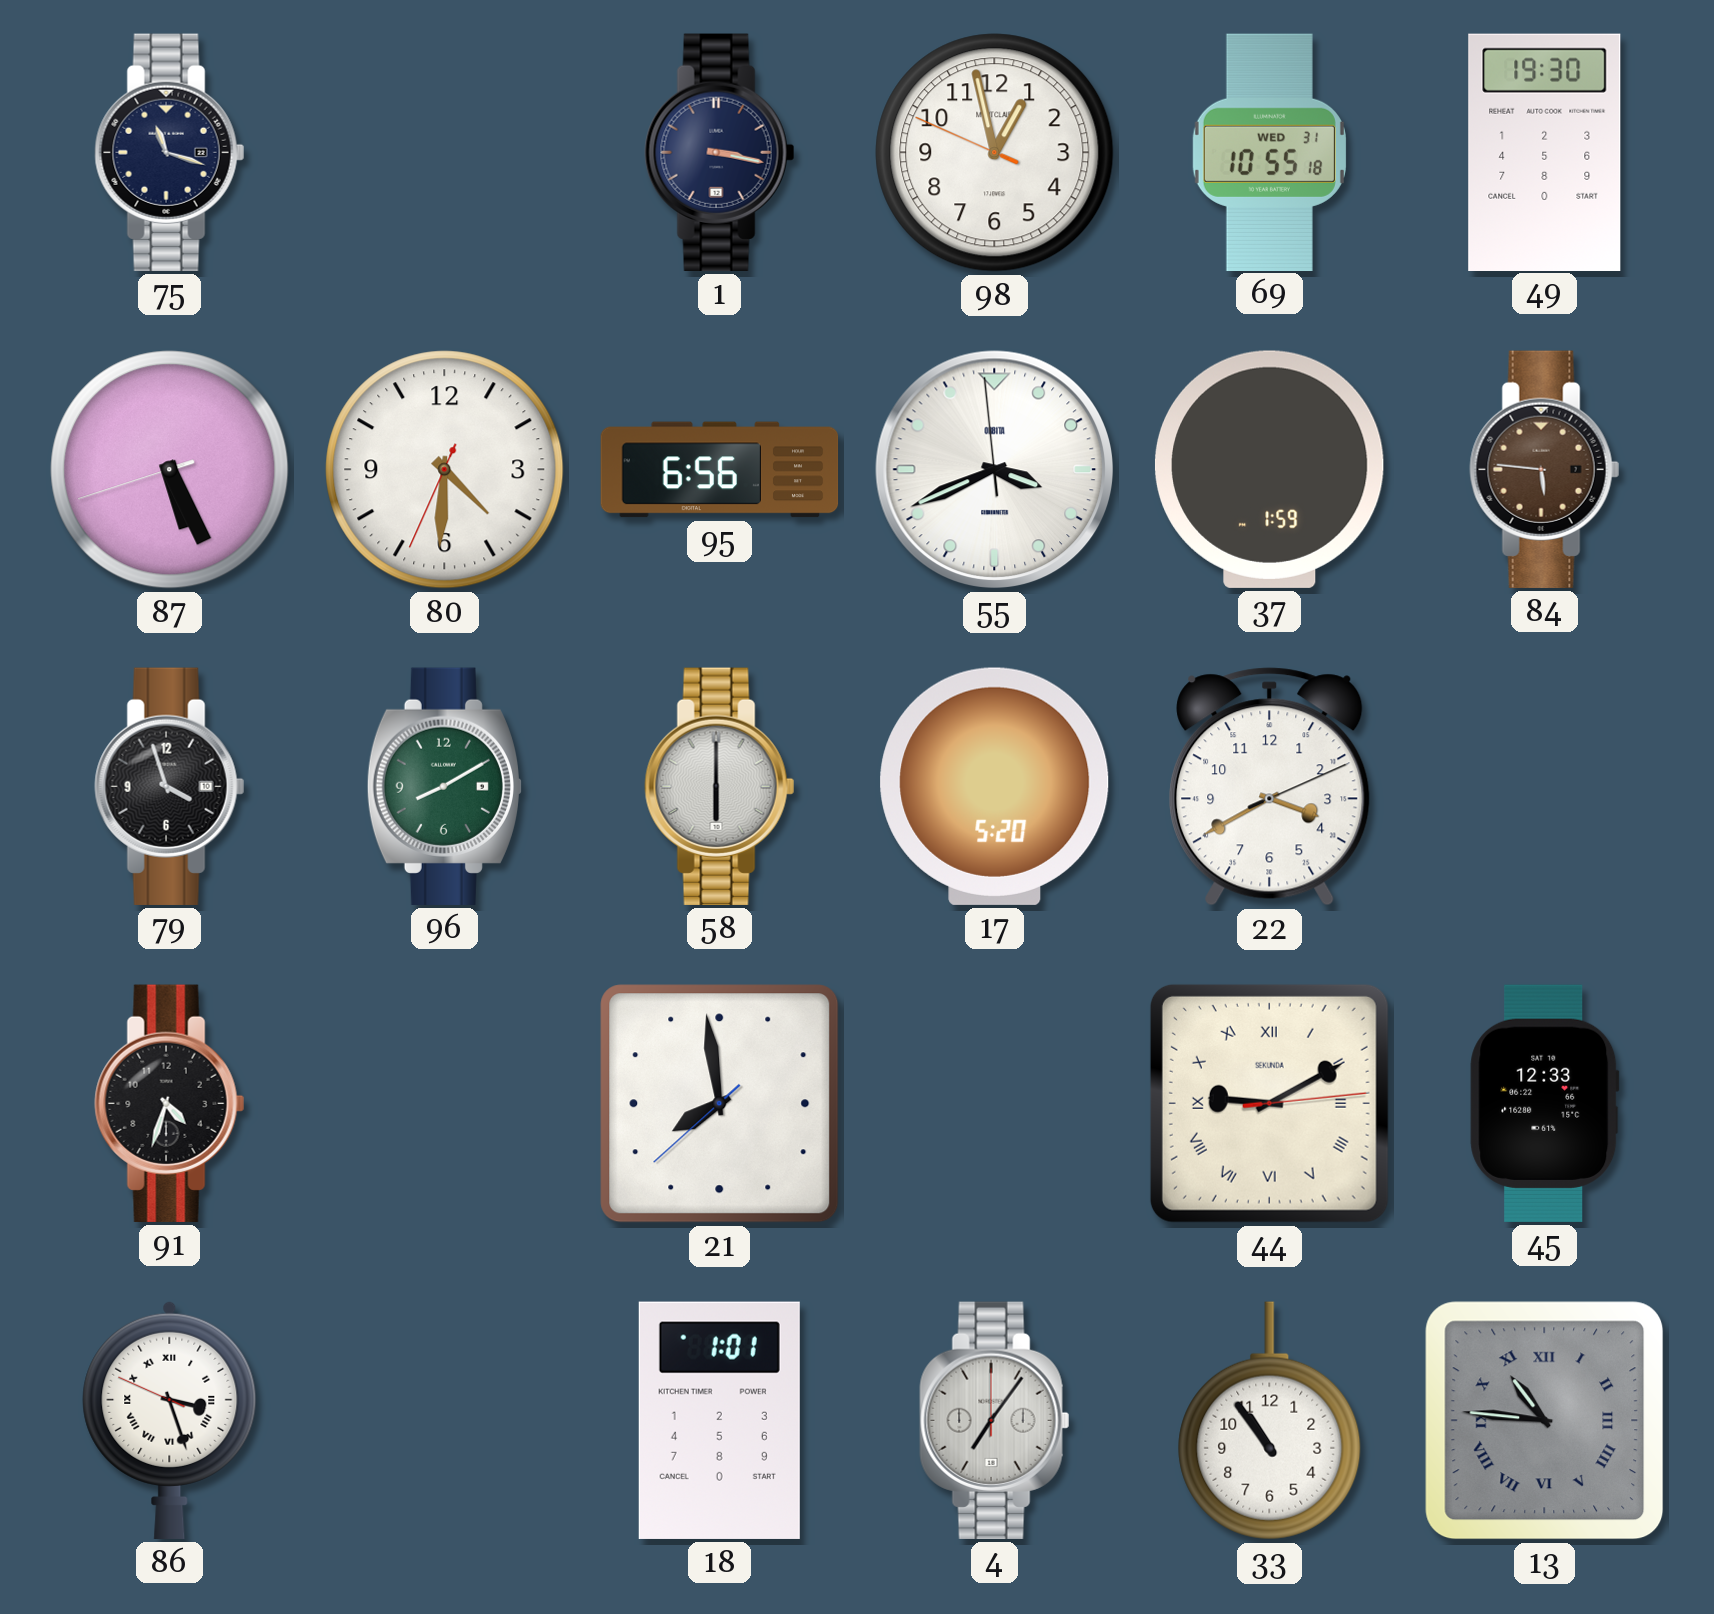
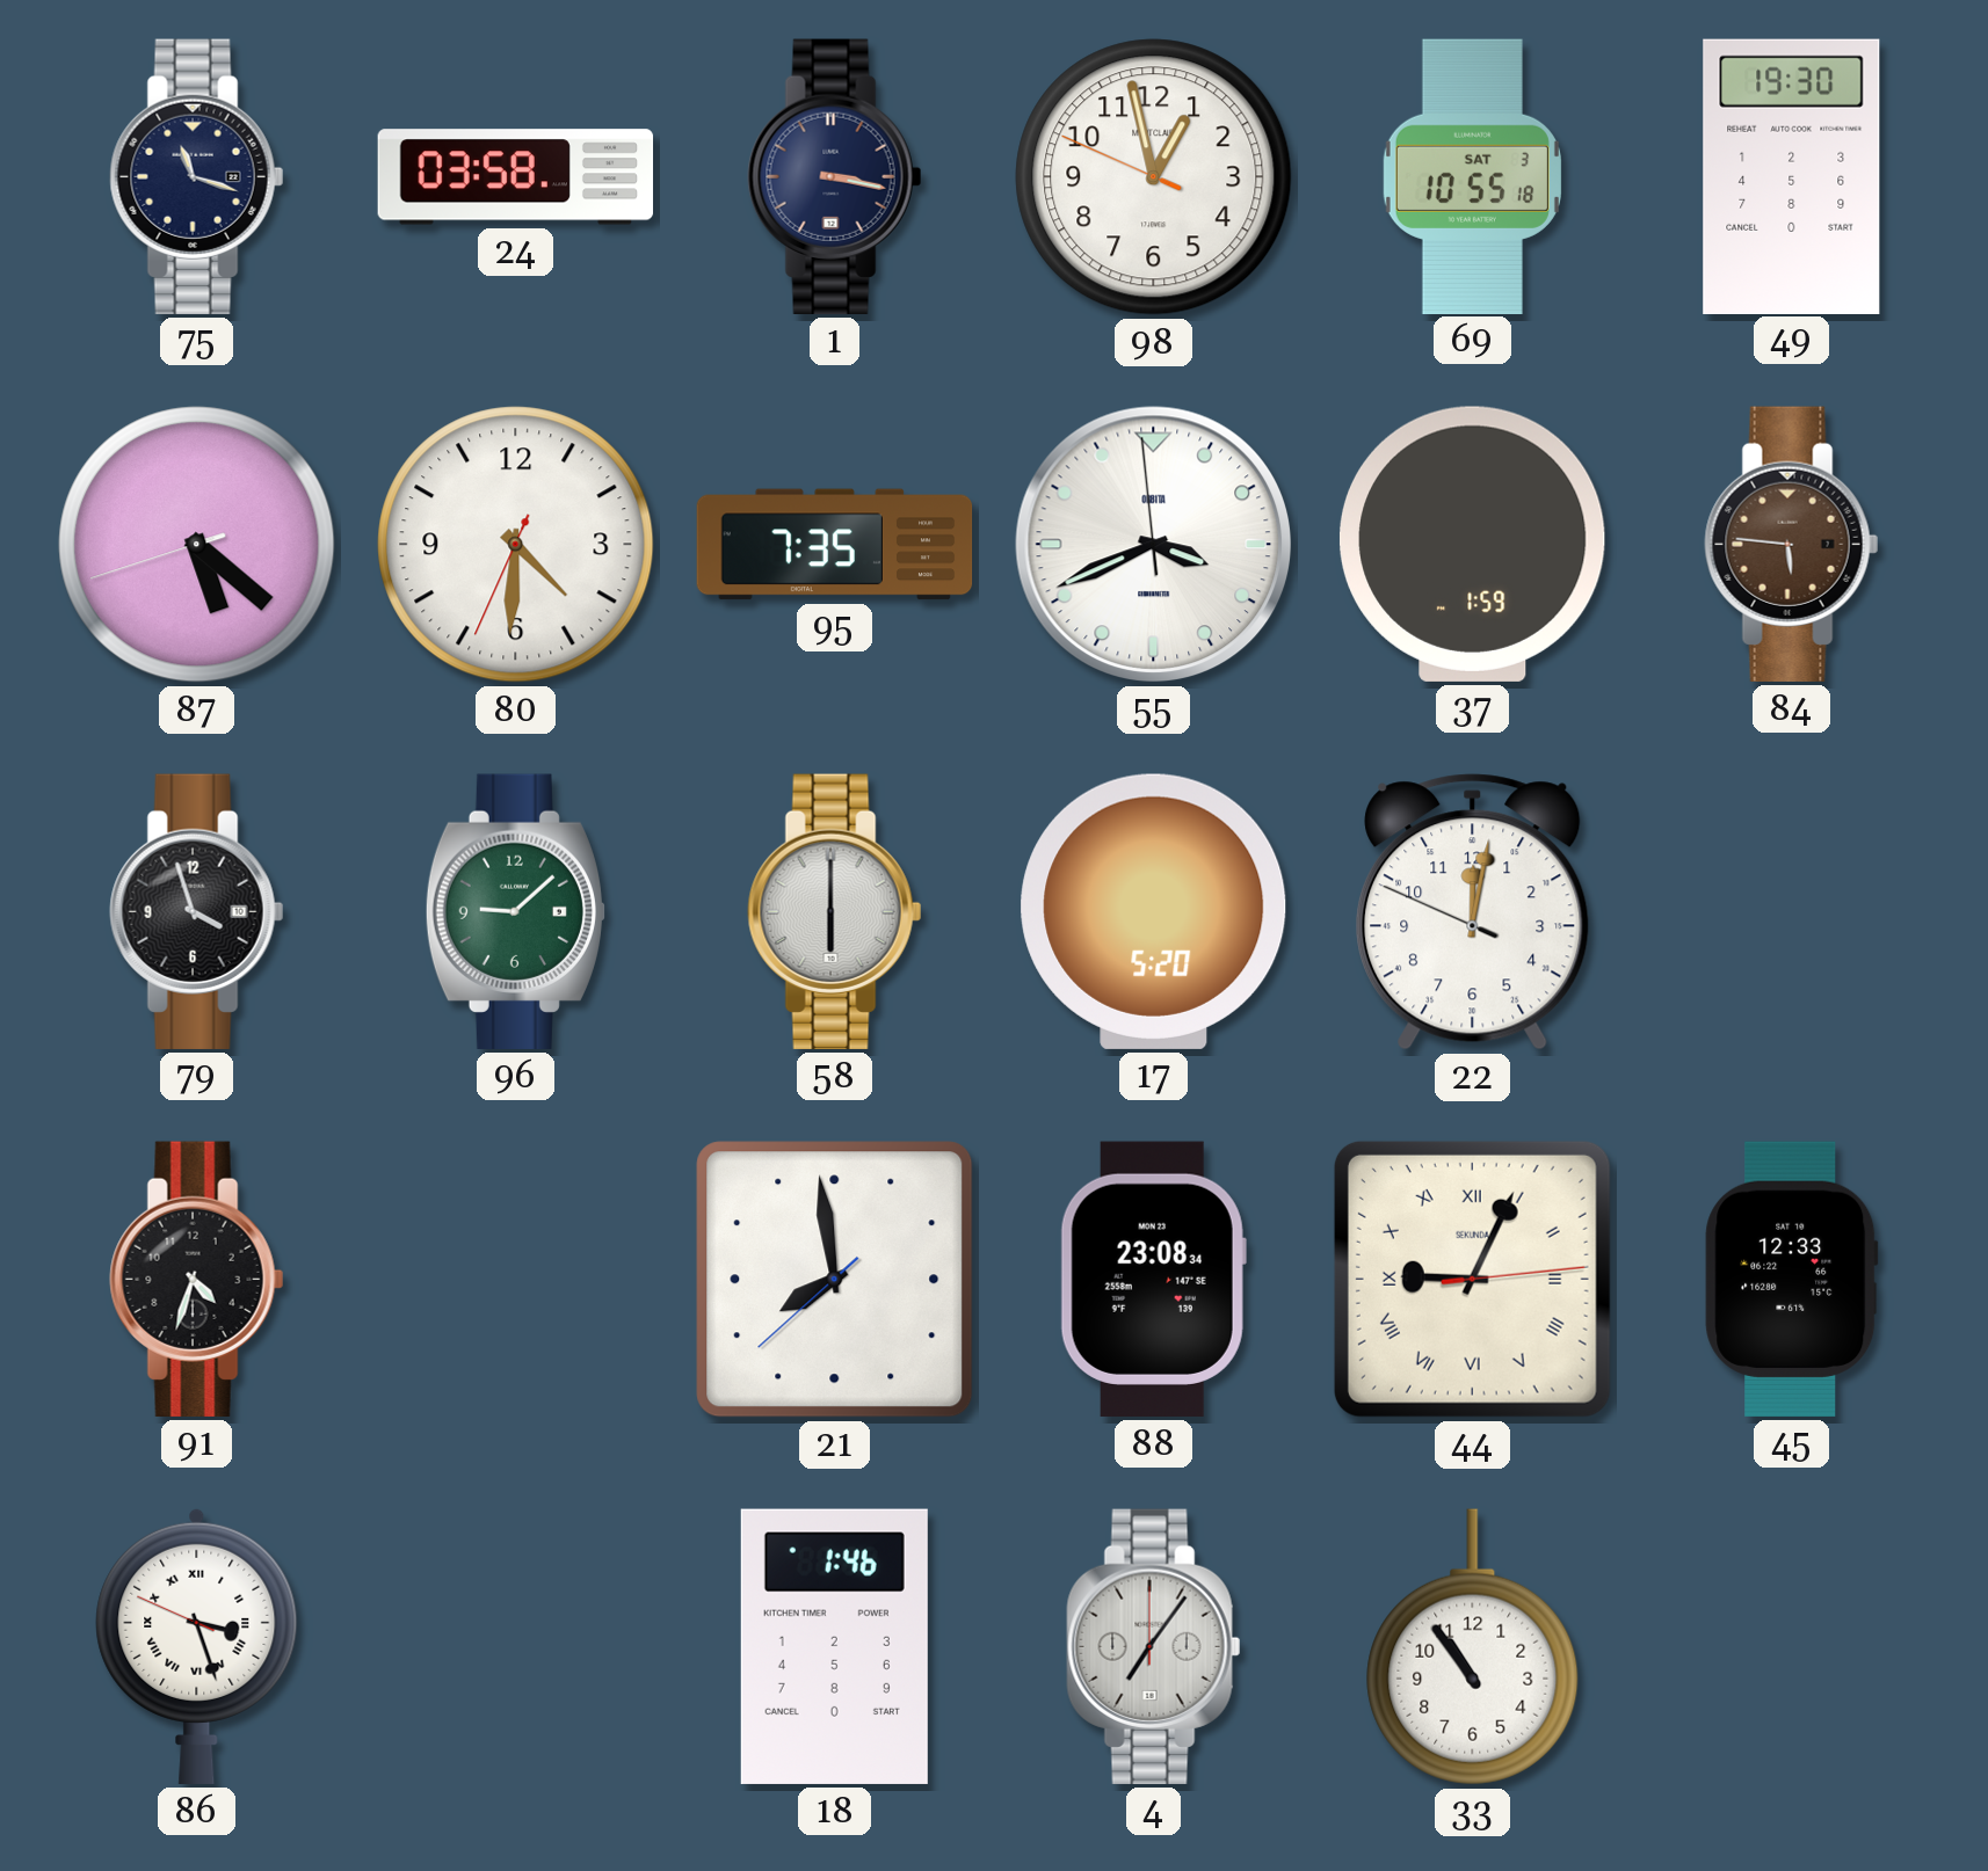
24: none -> 03:58 (516, 177)
69 date: WED 31 -> SAT 3 (1472, 176)
87: 5:25 -> 5:21 (197, 545)
95: 6:56 -> 7:35 (835, 545)
96: 8:10 -> 9:08 (515, 911)
22: 3:40 -> 12:01 (1473, 912)
88: none -> 23:08 (1153, 1279)
44: 9:10 -> 9:04 (1472, 1279)
18: 1:01 -> 1:46 (834, 1646)
13: 10:46 -> none (1545, 1421)
